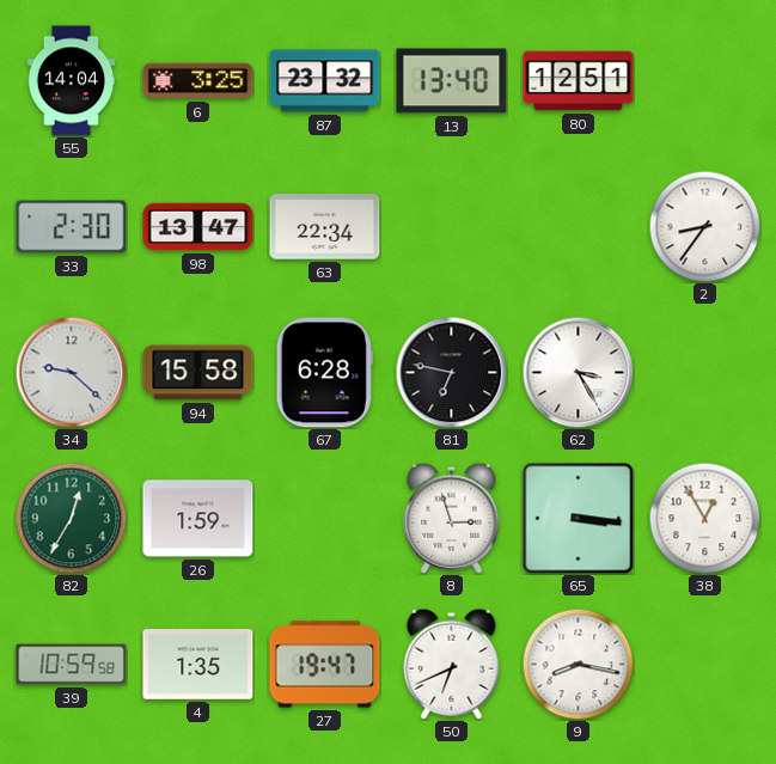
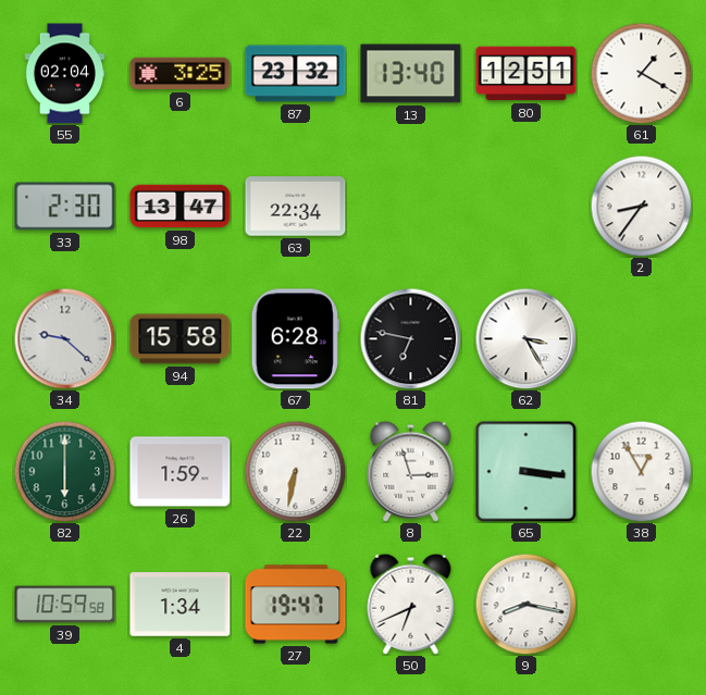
55: 14:04 -> 02:04 (65, 74)
61: none -> 1:20 (641, 73)
82: 12:35 -> 6:00 (64, 471)
22: none -> 6:32 (295, 471)
4: 1:35 -> 1:34 (181, 605)
